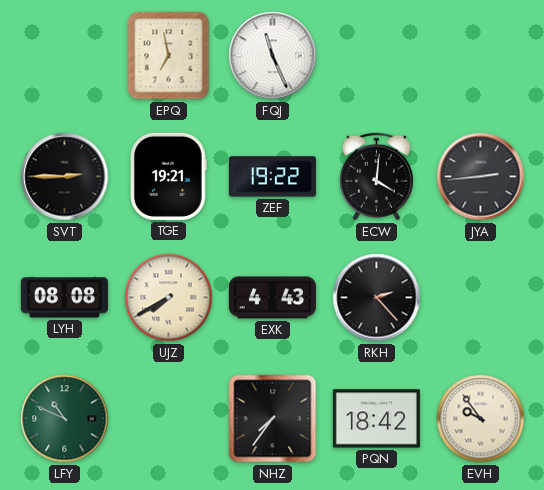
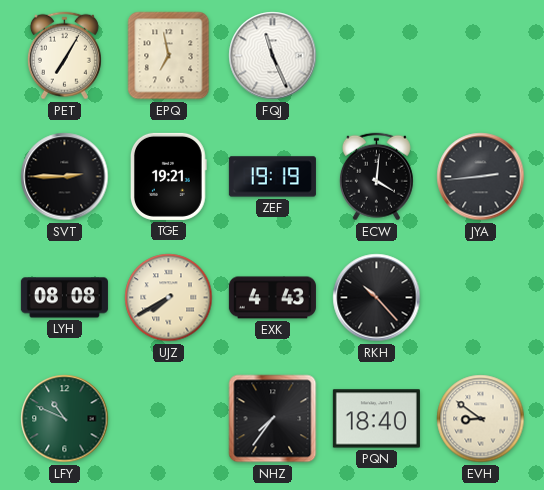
PET: none -> 7:05 (64, 56)
ZEF: 19:22 -> 19:19 (272, 177)
RKH: 2:23 -> 10:23 (377, 298)
PQN: 18:42 -> 18:40 (376, 419)
EVH: 9:54 -> 8:51 (481, 419)
